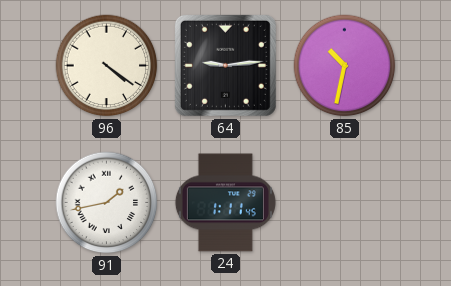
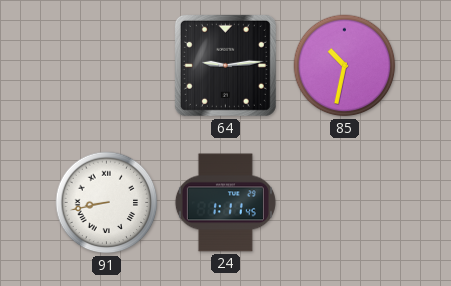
96: 4:21 -> none (107, 66)
91: 1:43 -> 8:43 (107, 203)
